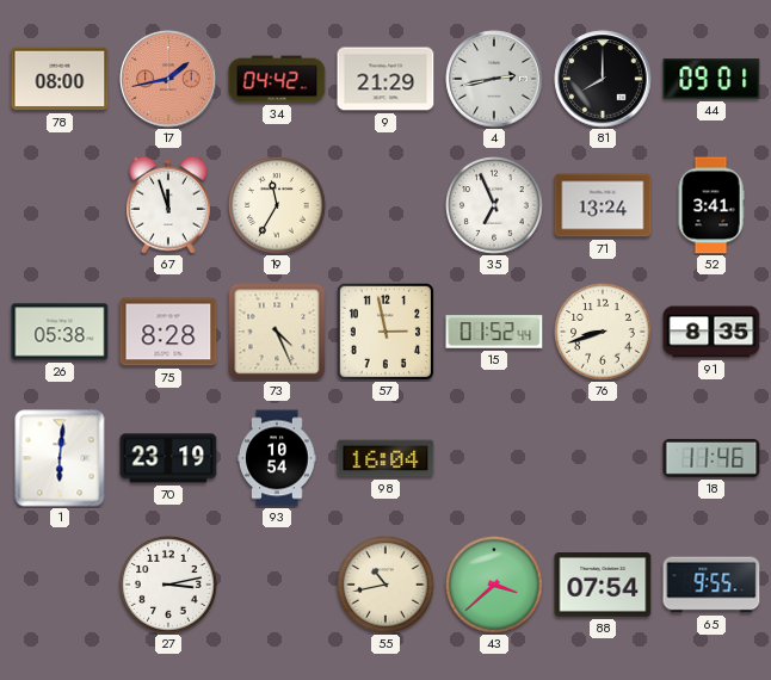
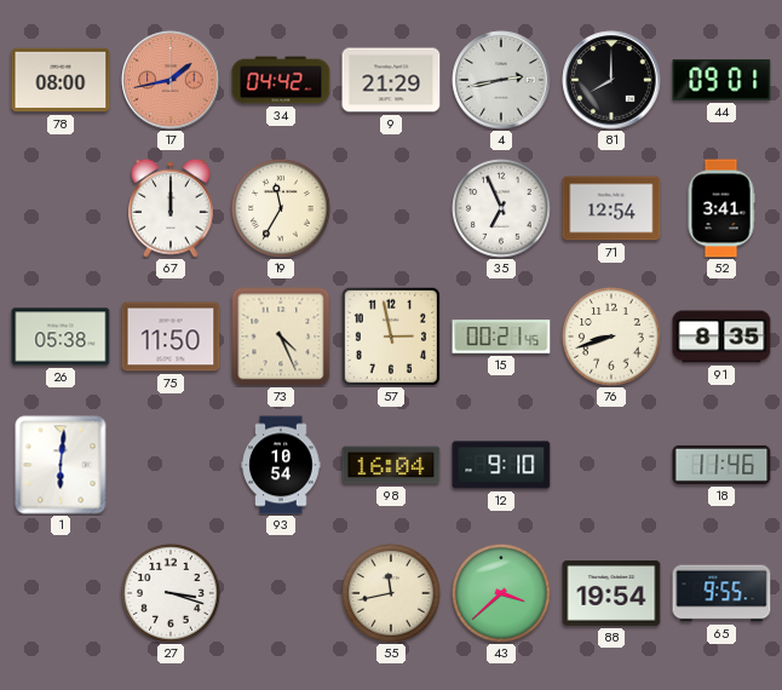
67: 11:57 -> 12:00 (172, 208)
71: 13:24 -> 12:54 (611, 208)
75: 8:28 -> 11:50 (171, 337)
15: 01:52 -> 00:21 (501, 337)
70: 23:19 -> none (168, 458)
12: none -> 9:10 (501, 465)
27: 3:13 -> 3:18 (171, 593)
55: 10:43 -> 11:43 (391, 593)
88: 07:54 -> 19:54 (611, 594)
